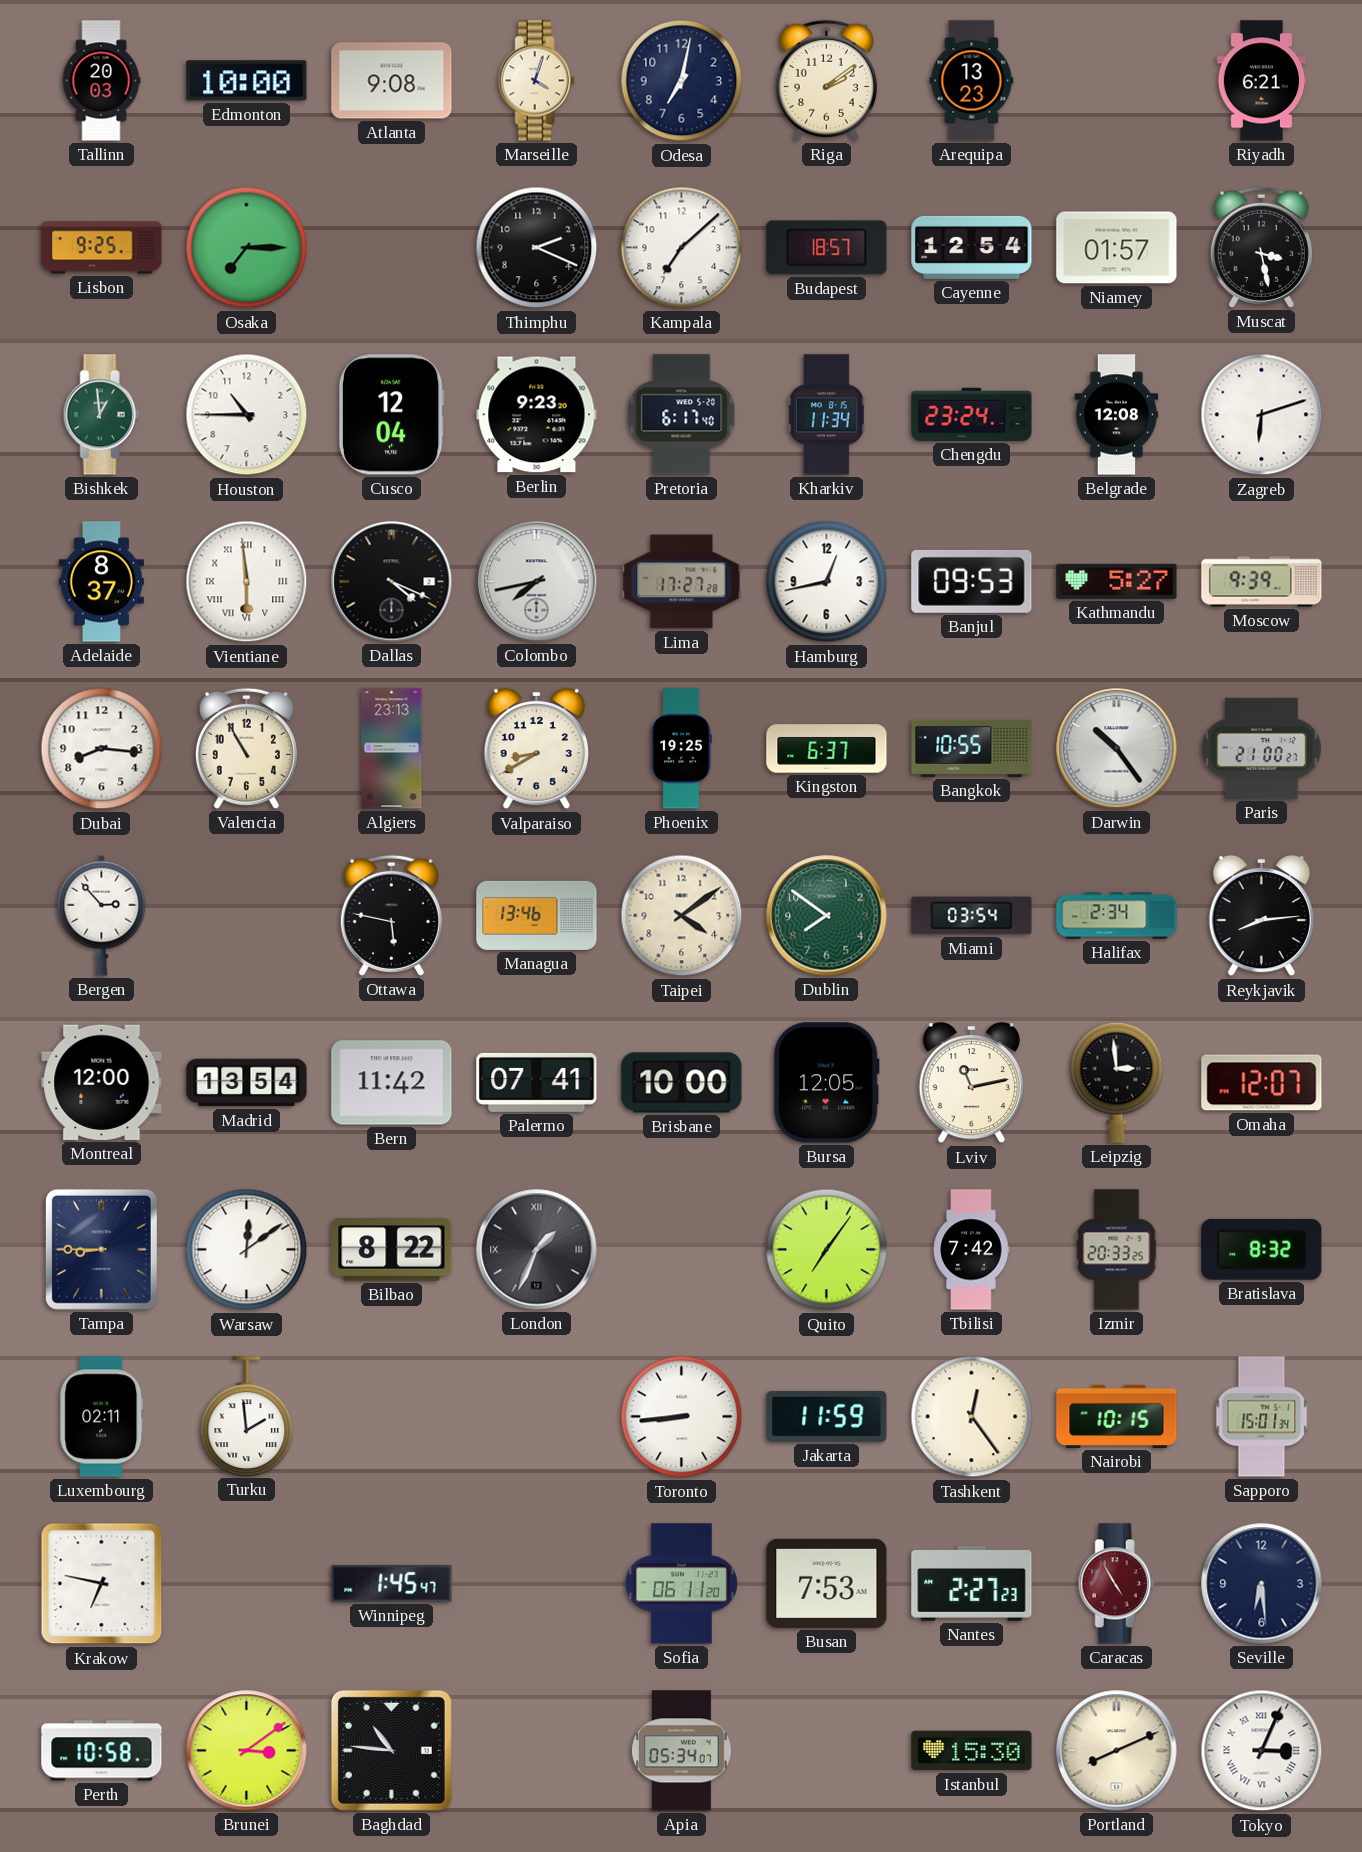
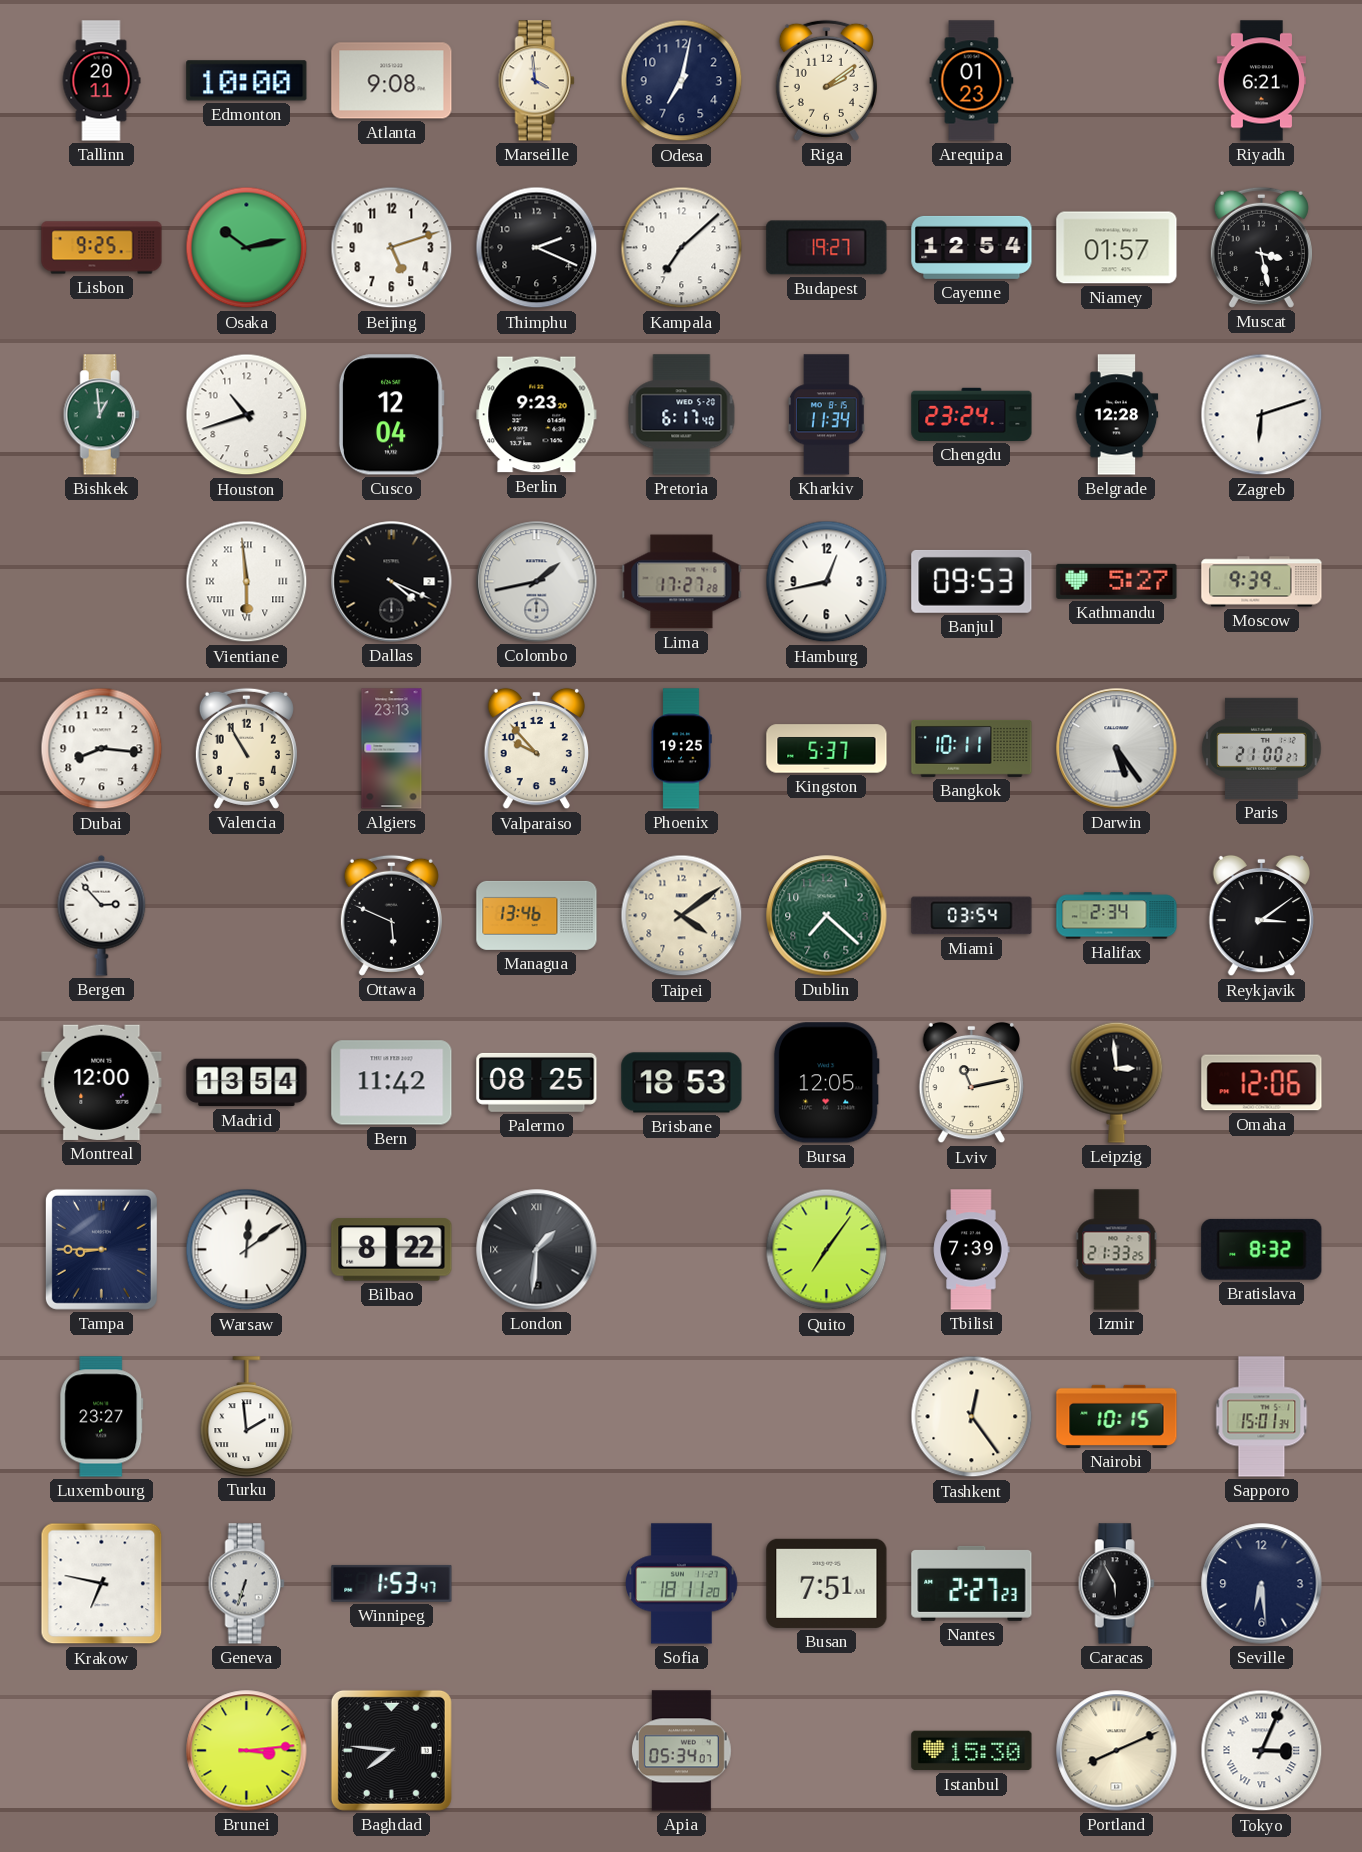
Tallinn: 20:03 -> 20:11 (101, 81)
Marseille: 4:03 -> 3:59 (536, 81)
Arequipa: 13:23 -> 01:23 (972, 81)
Osaka: 7:15 -> 10:13 (247, 248)
Beijing: none -> 5:12 (392, 248)
Budapest: 18:57 -> 19:27 (827, 248)
Houston: 10:45 -> 10:42 (247, 415)
Belgrade: 12:08 -> 12:28 (1117, 415)
Adelaide: 8:37 -> none (101, 582)
Colombo: 7:43 -> 1:43 (537, 582)
Valparaiso: 8:40 -> 9:53 (536, 749)
Kingston: 6:37 -> 5:37 (827, 749)
Bangkok: 10:55 -> 10:11 (972, 748)
Darwin: 10:24 -> 5:24 (1117, 749)
Ottawa: 5:47 -> 5:49 (391, 915)
Dublin: 7:51 -> 7:22 (827, 916)
Reykjavik: 8:14 -> 3:09 (1261, 916)
Palermo: 07:41 -> 08:25 (537, 1082)
Brisbane: 10:00 -> 18:53 (682, 1083)
Omaha: 12:07 -> 12:06 (1262, 1083)
London: 1:34 -> 1:31 (537, 1250)
Tbilisi: 7:42 -> 7:39 (971, 1250)
Izmir: 20:33 -> 21:33 (1117, 1250)
Luxembourg: 02:11 -> 23:27 (102, 1417)
Toronto: 8:44 -> none (682, 1417)
Jakarta: 11:59 -> none (827, 1416)
Geneva: none -> 6:33 (246, 1584)
Winnipeg: 1:45 -> 1:53 (392, 1583)
Sofia: 06:11 -> 18:11 (682, 1584)
Busan: 7:53 -> 7:51 (827, 1583)
Caracas: 4:55 -> 5:55 (1116, 1584)
Caracas dial: burgundy -> black (1116, 1584)
Perth: 10:58 -> none (102, 1751)
Brunei: 3:09 -> 3:14 (247, 1751)
Baghdad: 10:46 -> 7:46 (391, 1750)
